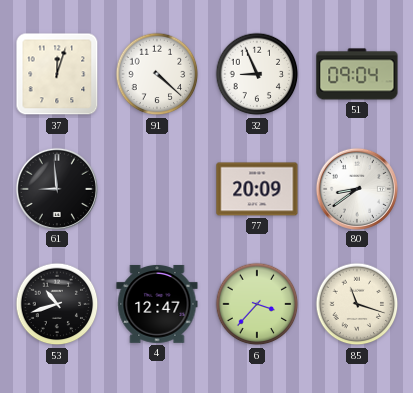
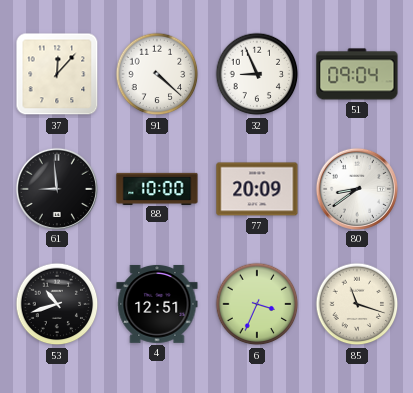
37: 12:03 -> 12:07 (57, 74)
88: none -> 10:00 (157, 188)
4: 12:47 -> 12:51 (157, 304)
6: 3:37 -> 3:34 (257, 304)
